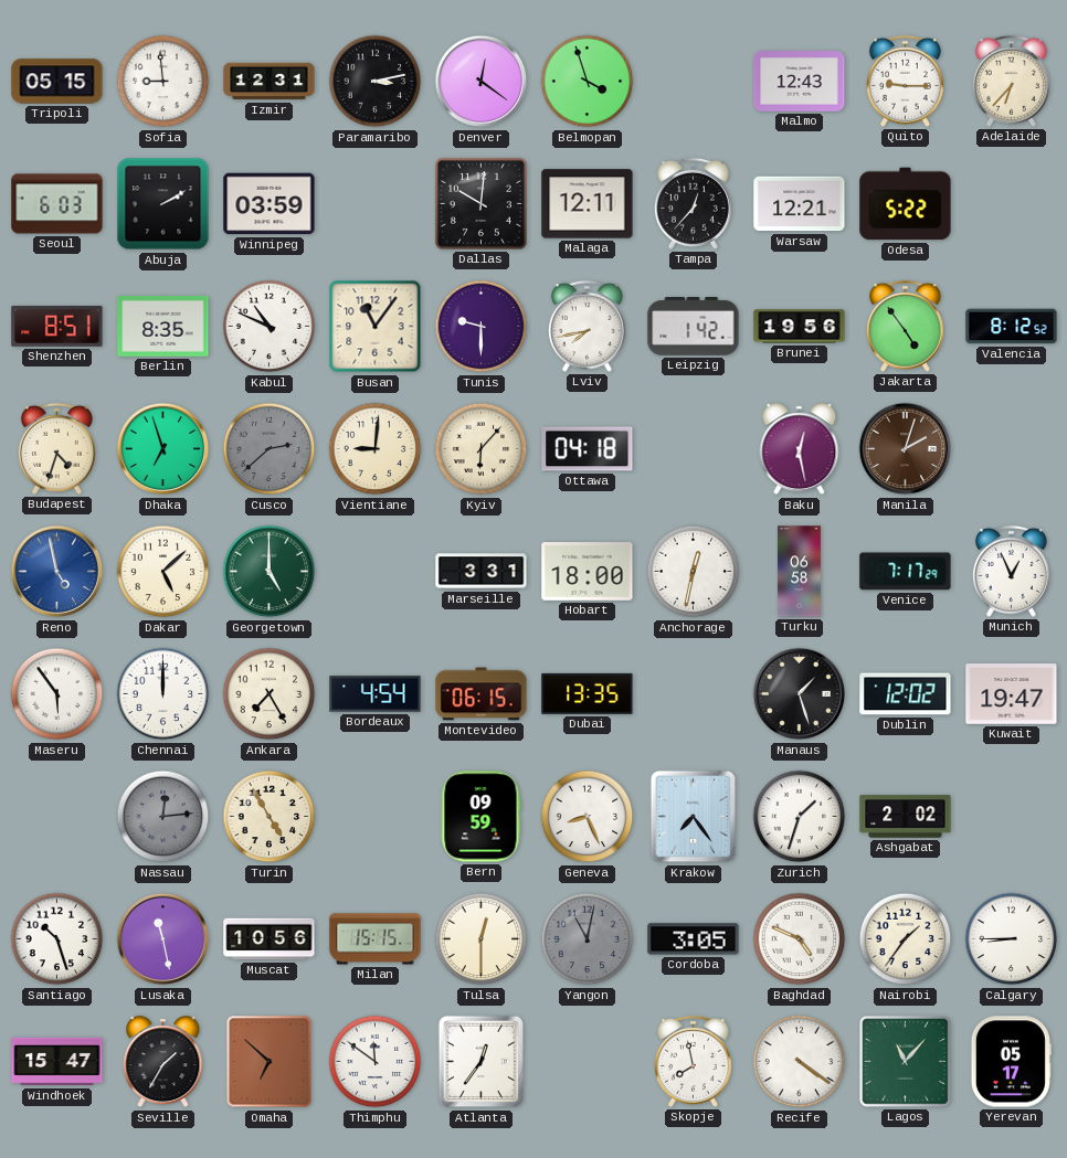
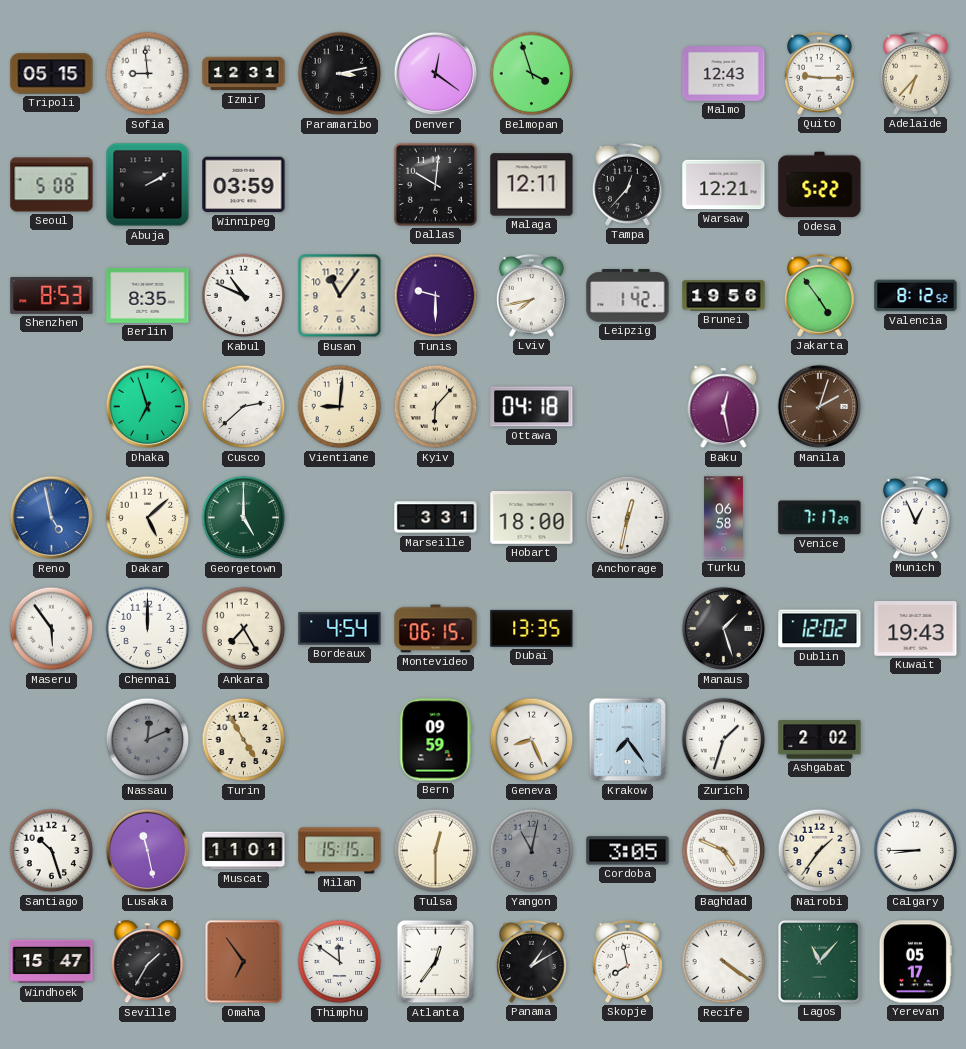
Seoul: 6:03 -> 5:08 (52, 185)
Shenzhen: 8:51 -> 8:53 (52, 296)
Budapest: 4:33 -> none (56, 448)
Cusco dial: grey -> white (244, 407)
Kuwait: 19:47 -> 19:43 (916, 629)
Nassau: 12:14 -> 12:11 (148, 740)
Muscat: 10:56 -> 11:01 (244, 851)
Omaha: 6:52 -> 6:54 (244, 962)
Panama: none -> 1:10 (531, 961)
